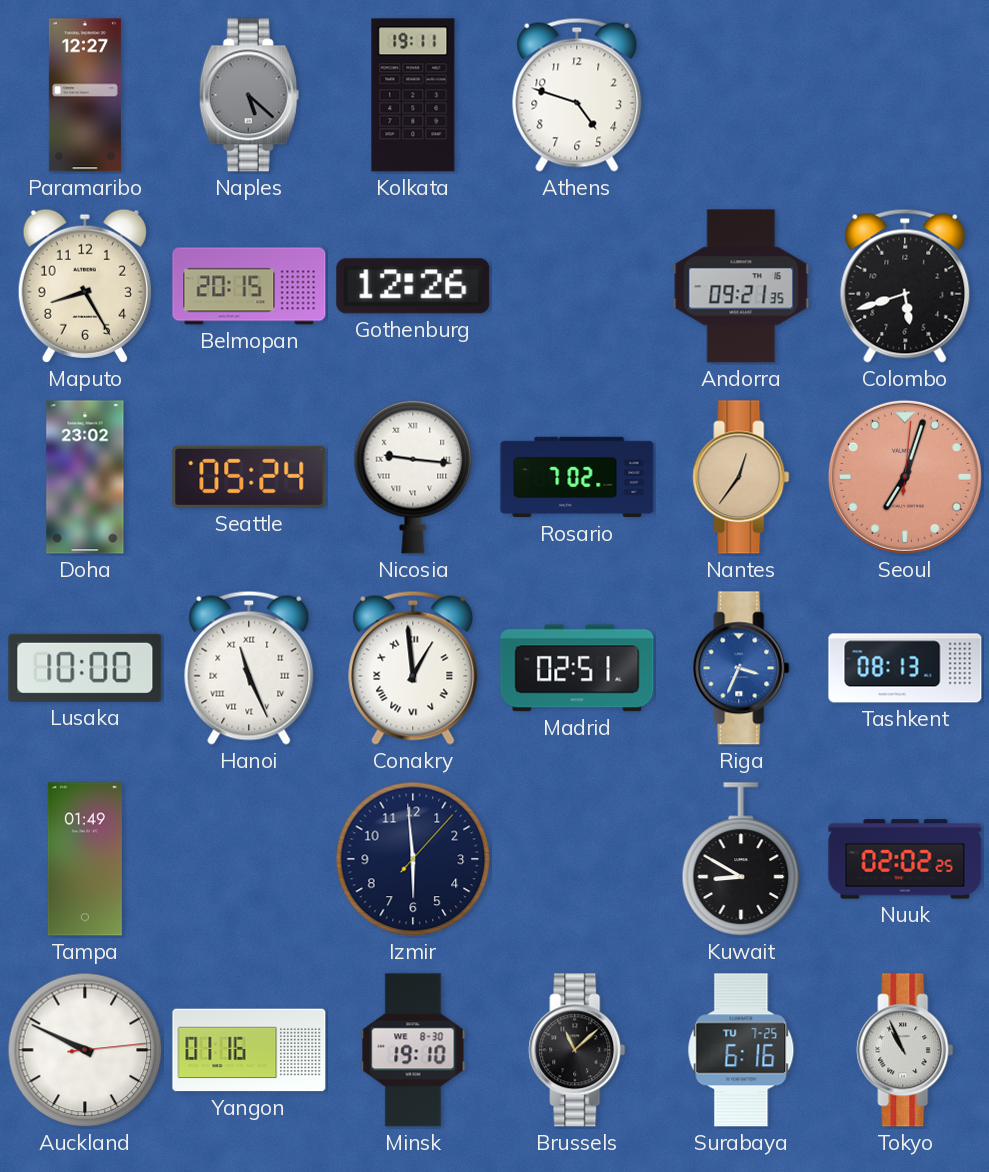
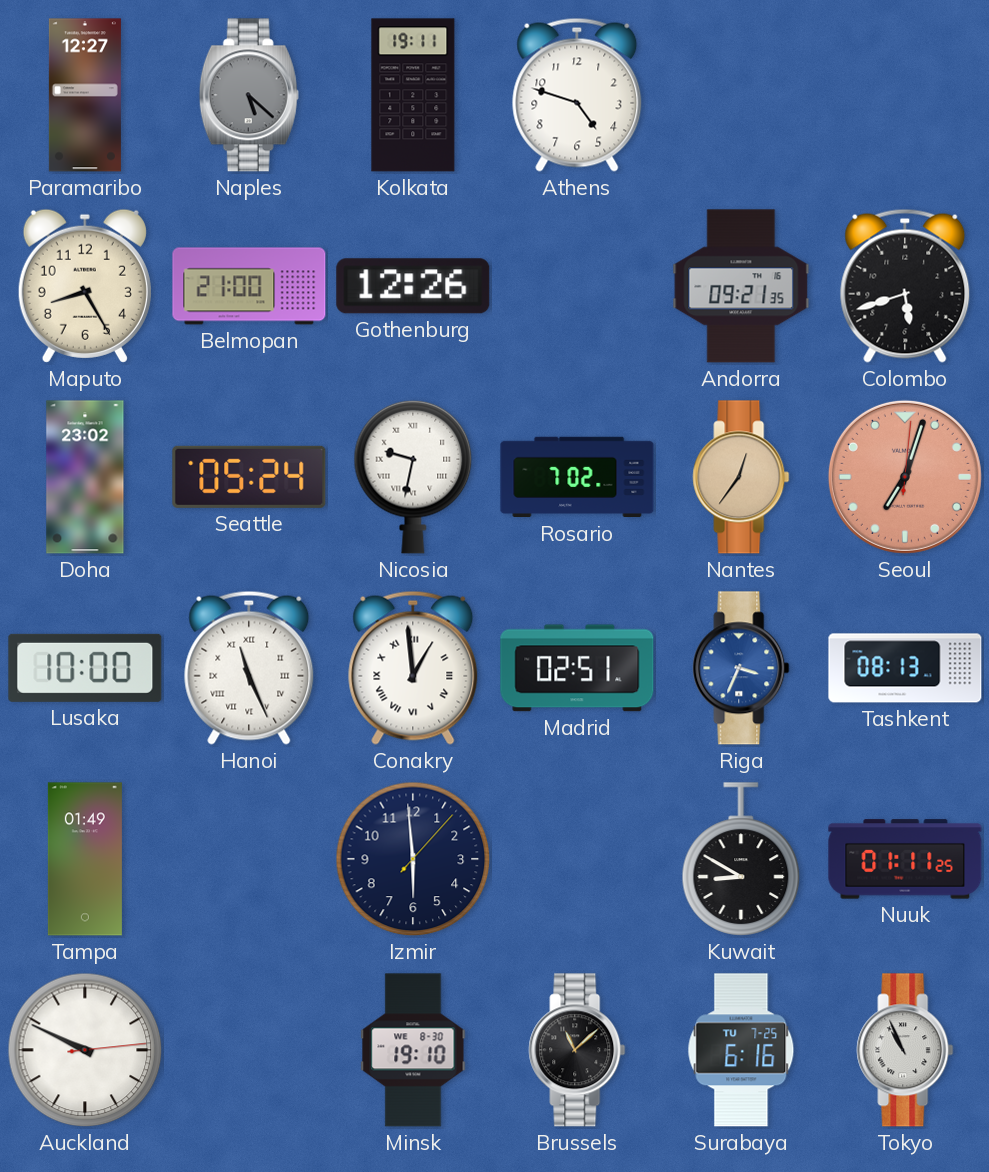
Belmopan: 20:15 -> 21:00 (249, 286)
Nicosia: 9:16 -> 9:32 (413, 477)
Nuuk: 02:02 -> 01:11 (905, 859)
Yangon: 01:16 -> none (249, 1050)
